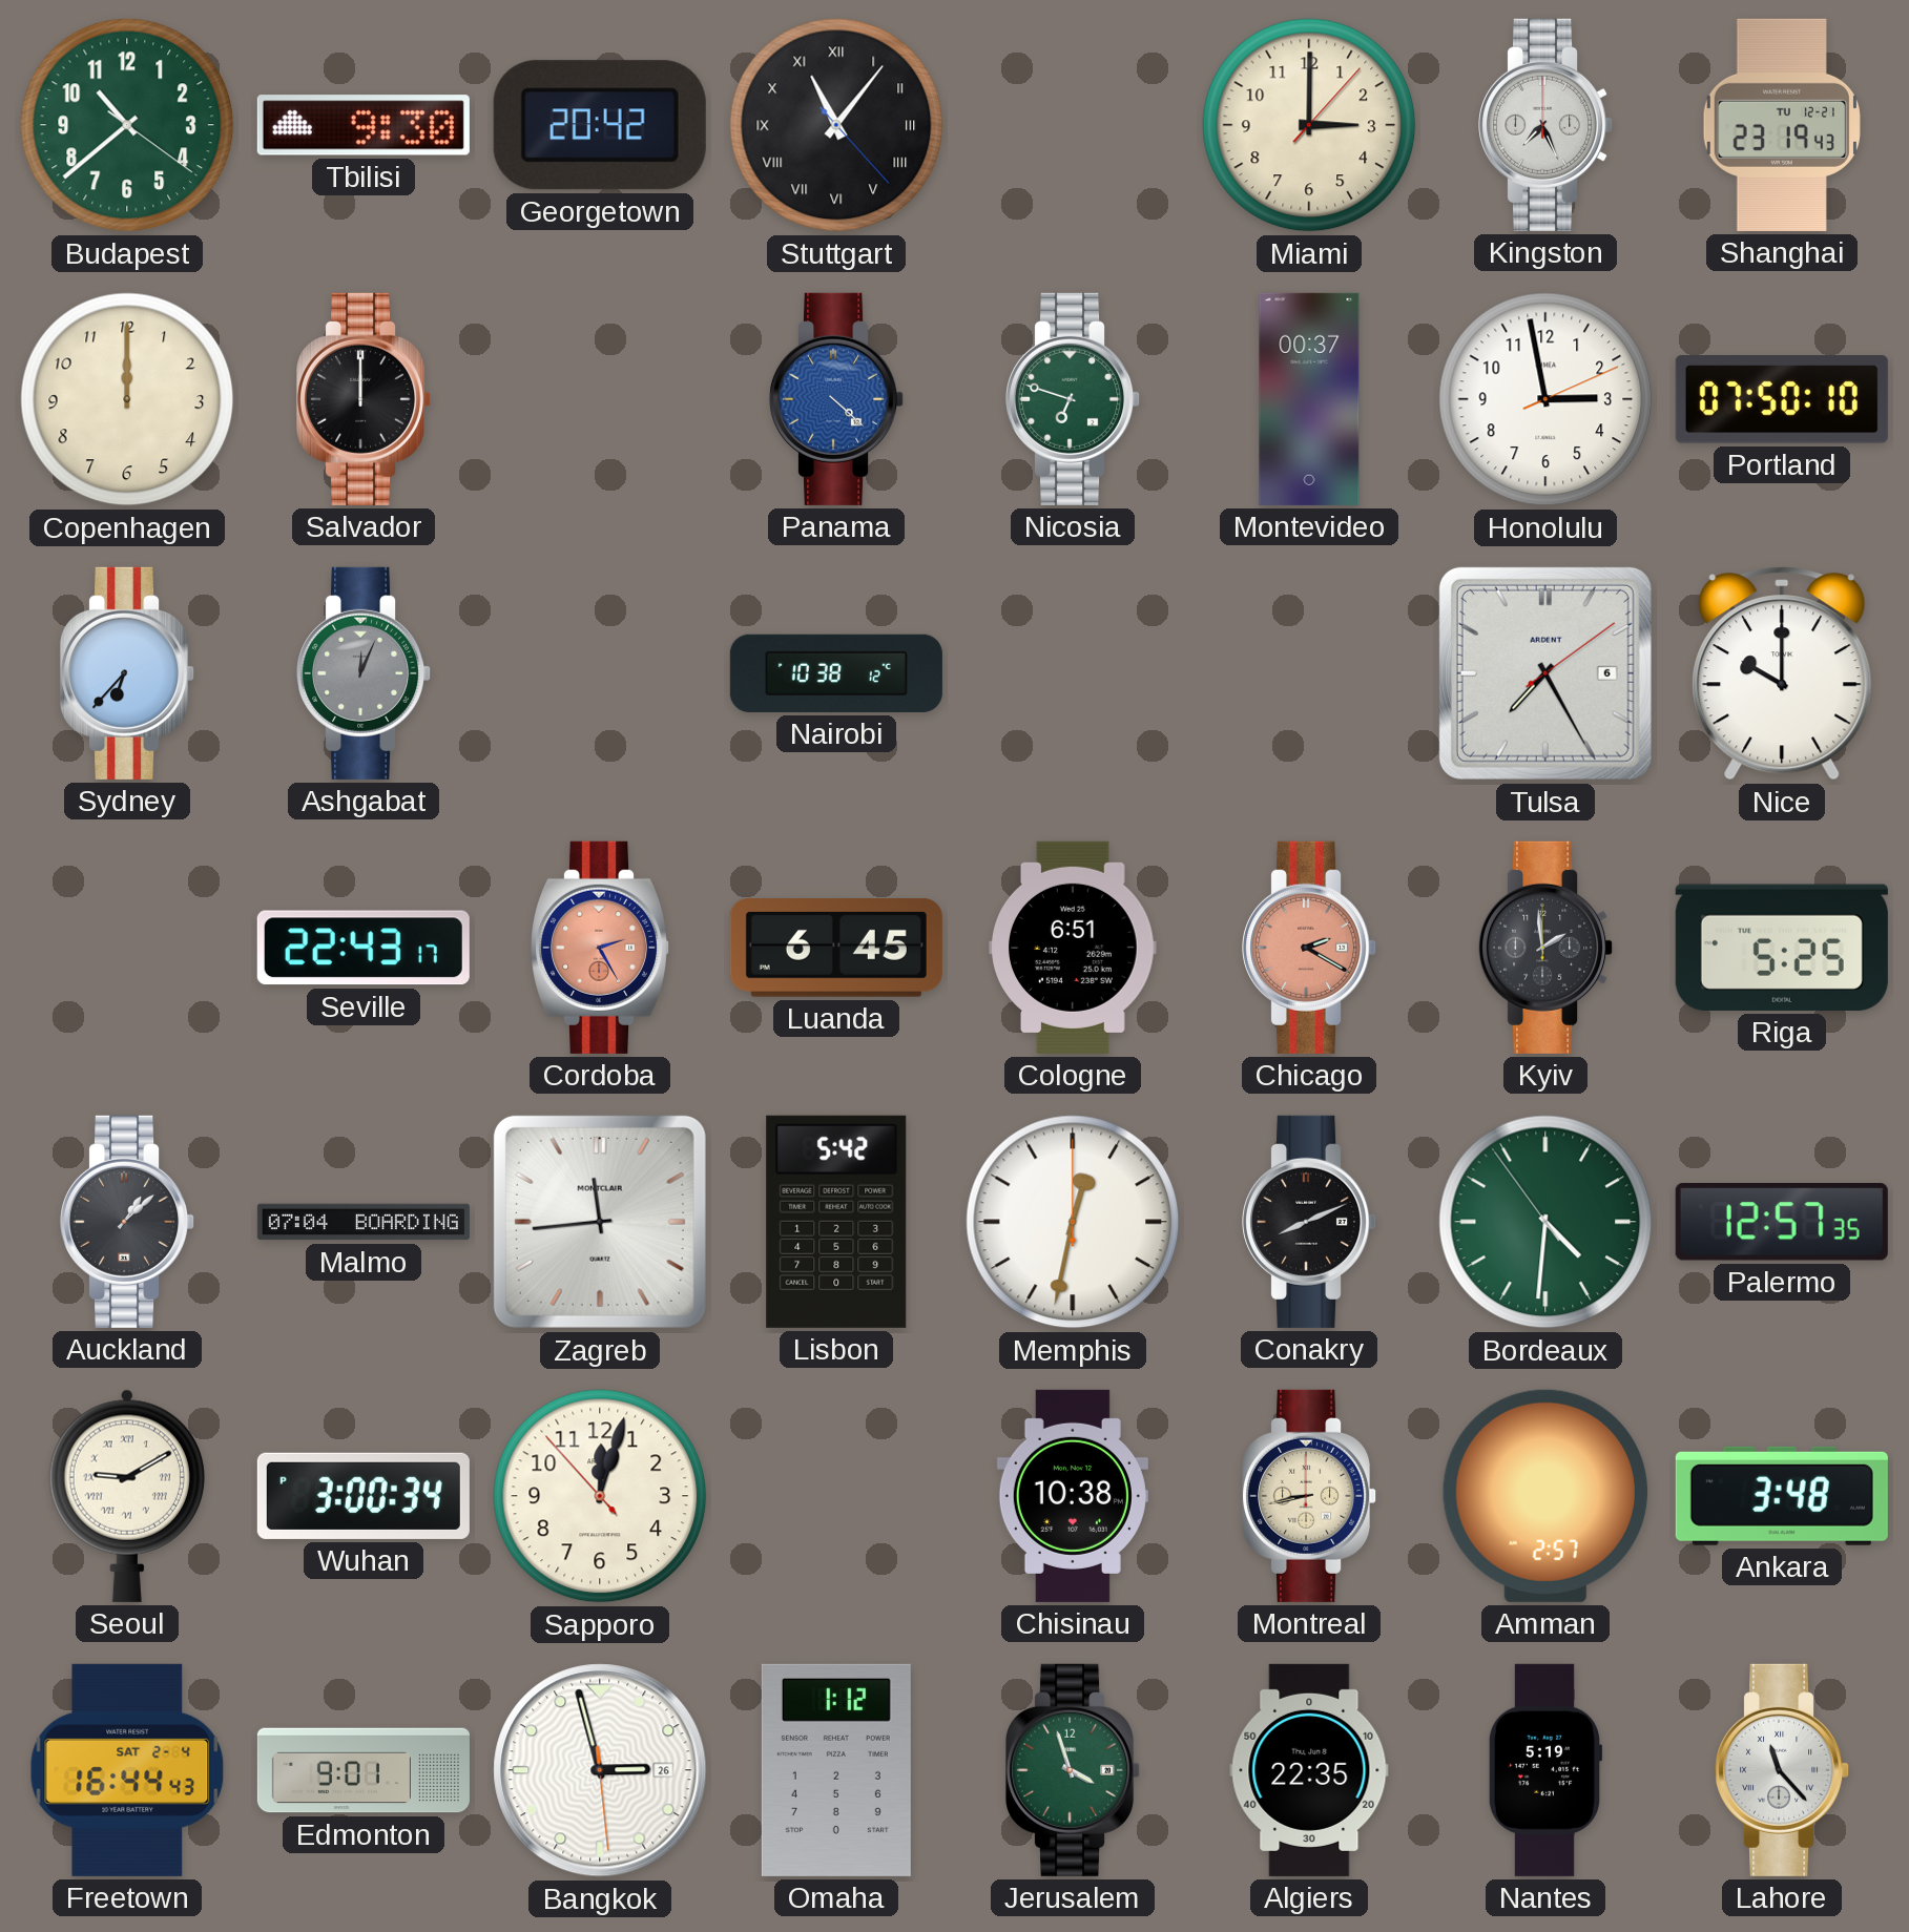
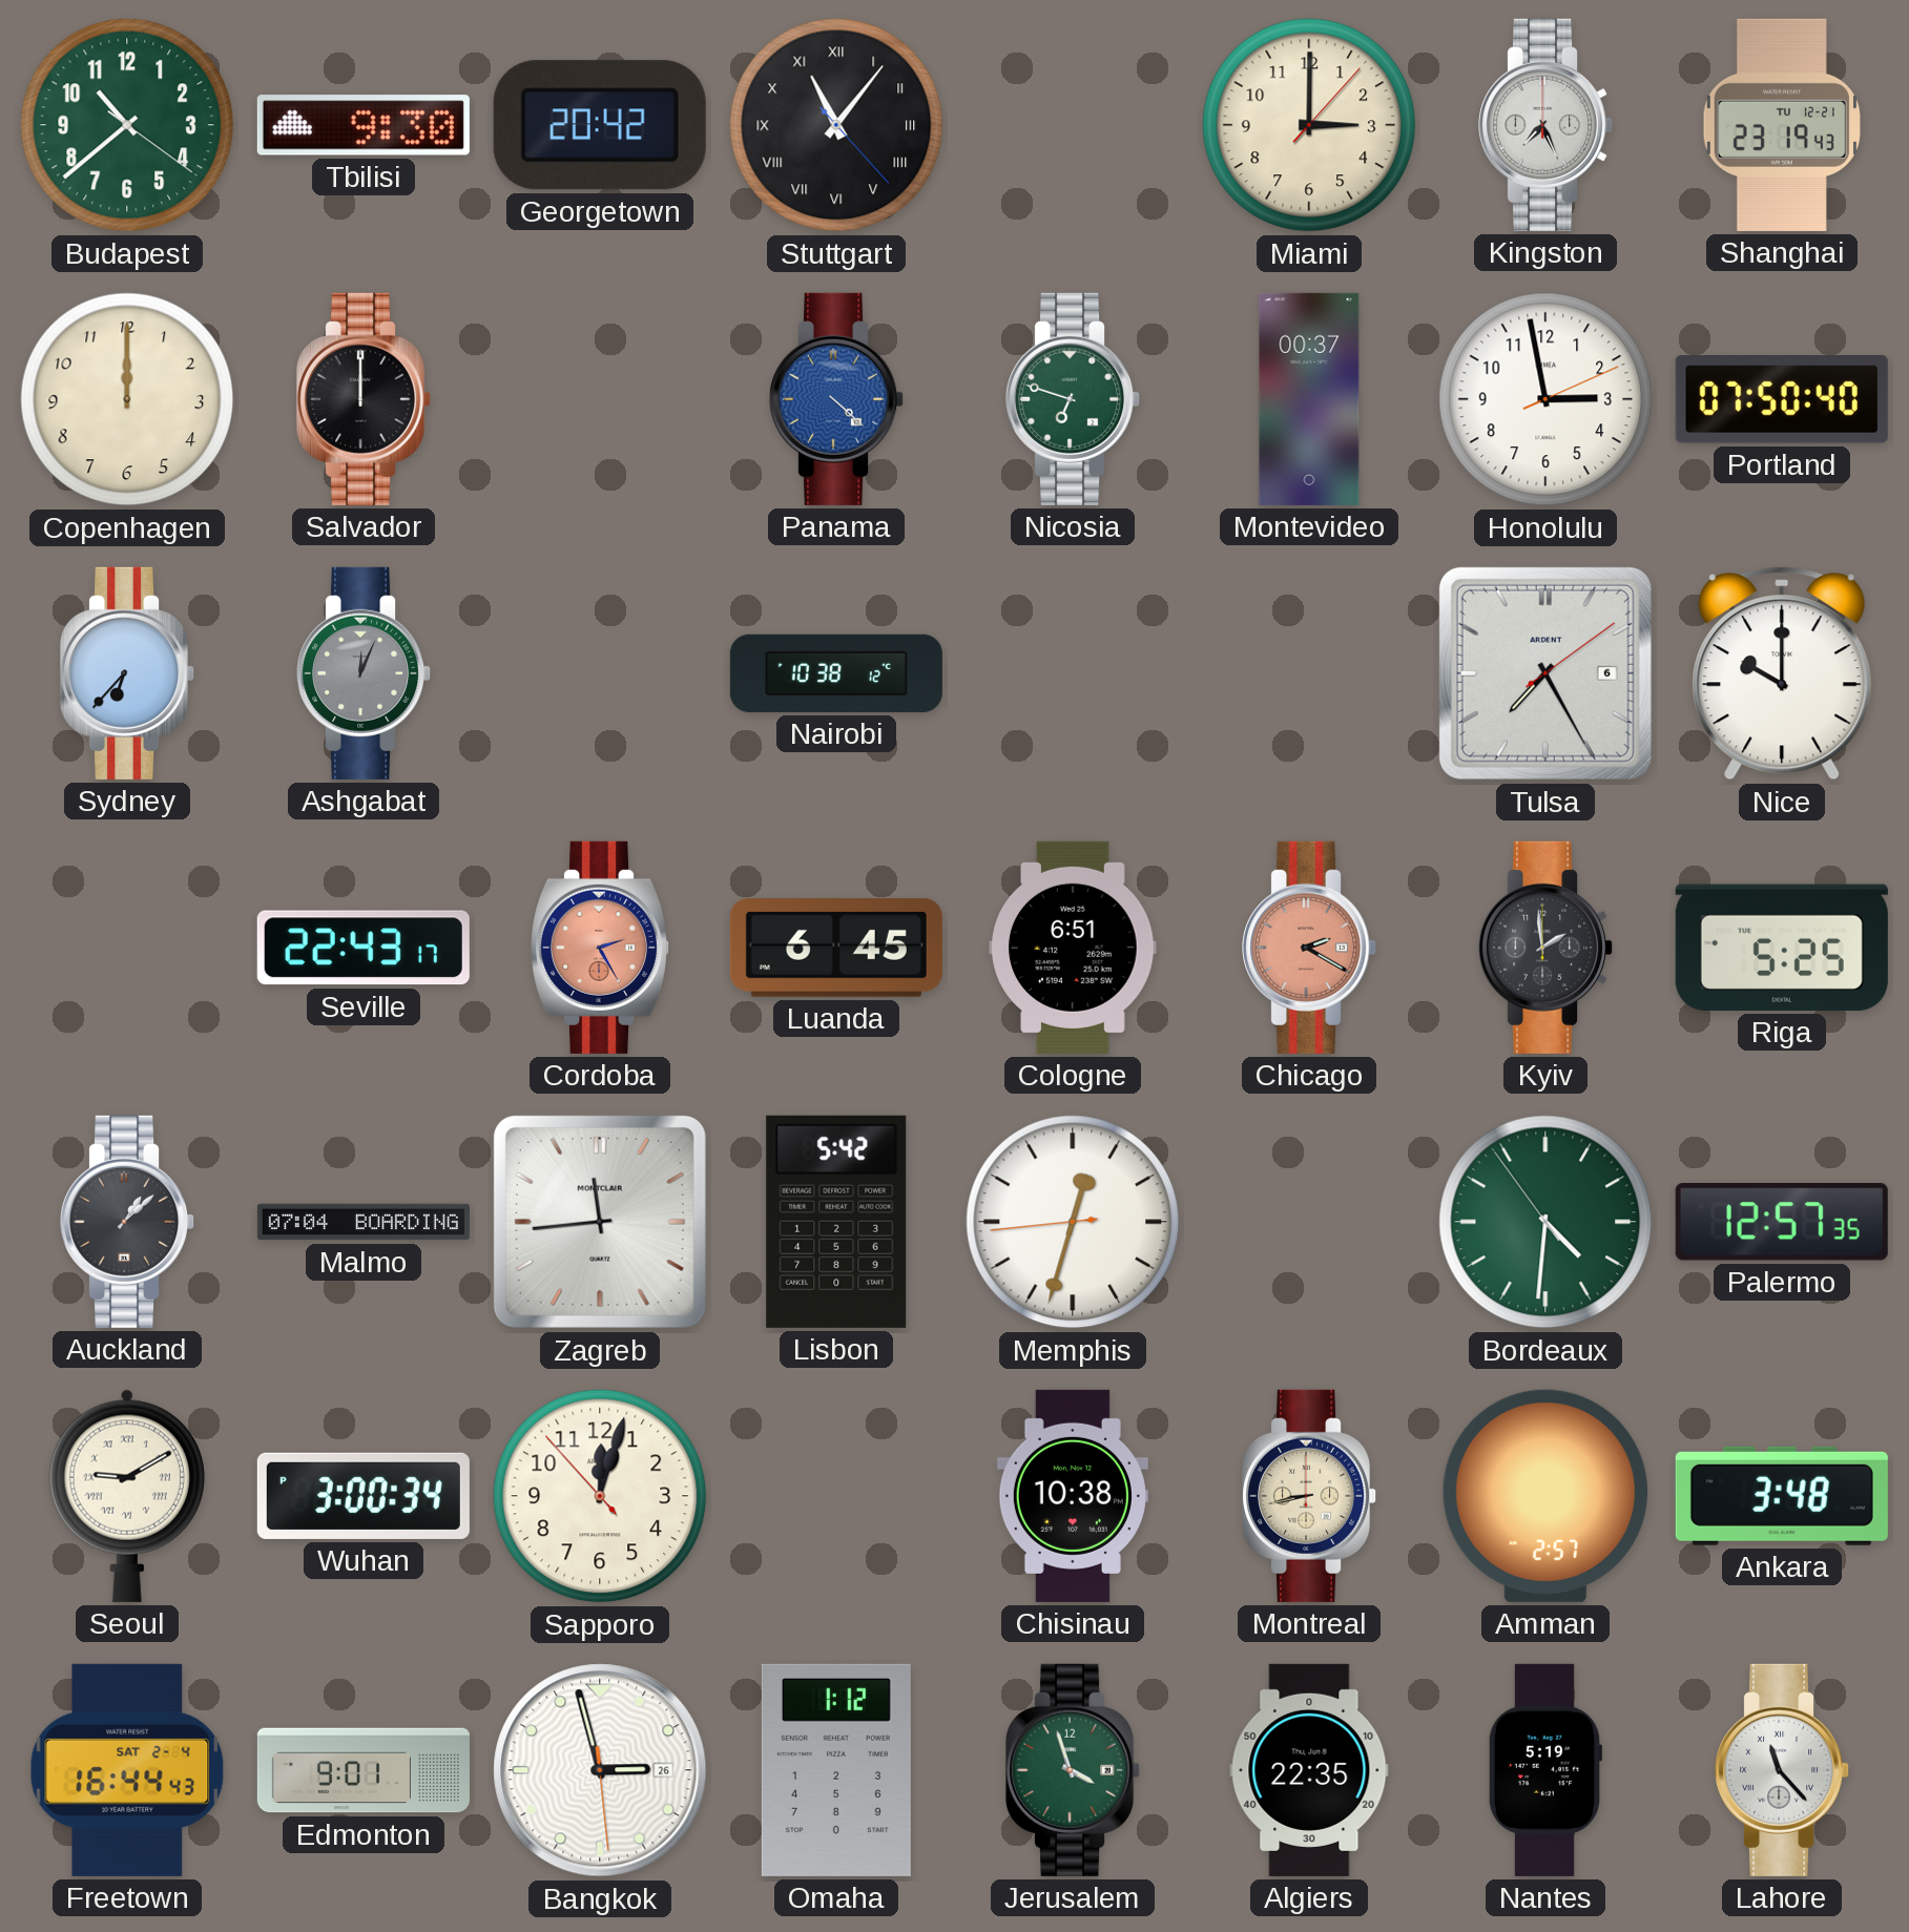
Portland: 07:50:10 -> 07:50:40 (1782, 400)
Memphis: 12:32:00 -> 12:32:44 (1073, 1222)
Conakry: 8:11 -> none (1310, 1222)
